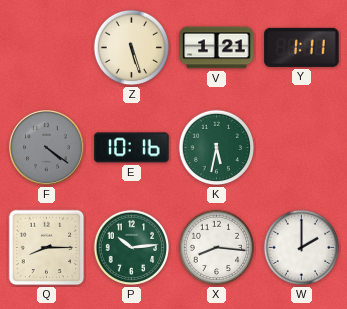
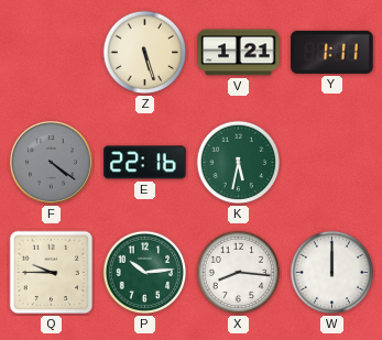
E: 10:16 -> 22:16 (145, 163)
Q: 8:15 -> 9:45 (52, 273)
W: 2:00 -> 12:00 (332, 273)
